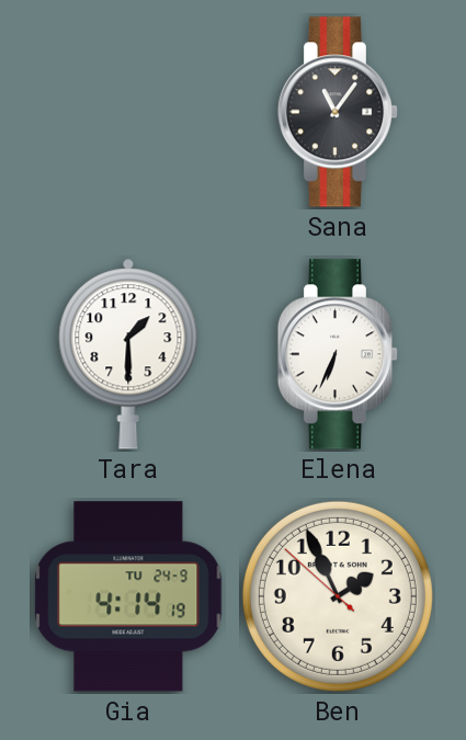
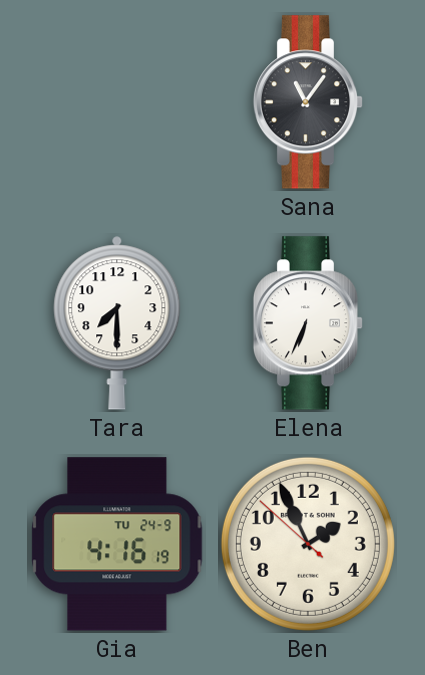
Tara: 1:30 -> 7:30 (117, 323)
Gia: 4:14 -> 4:16 (117, 544)
